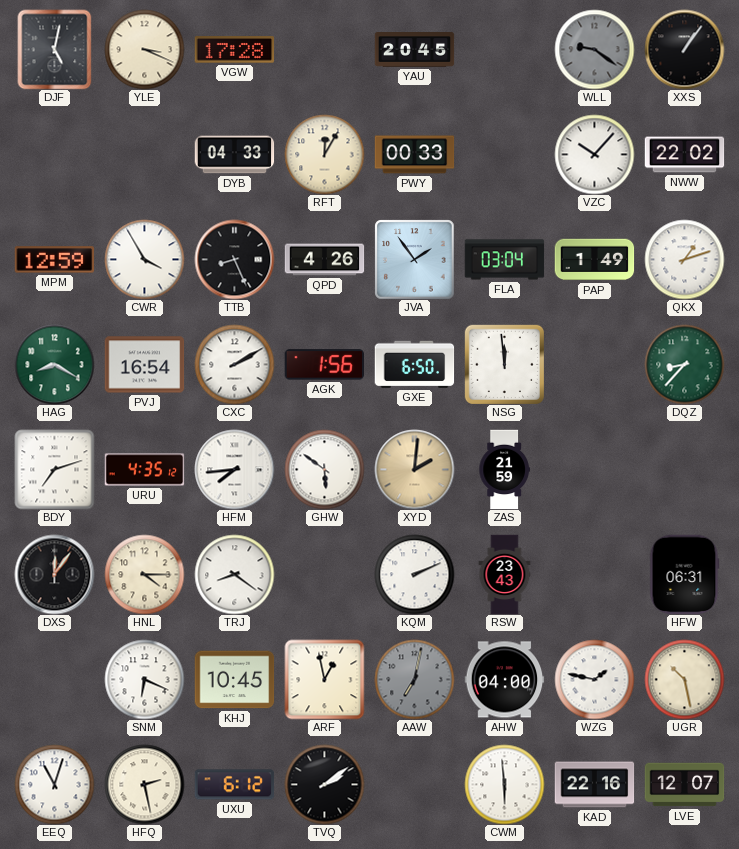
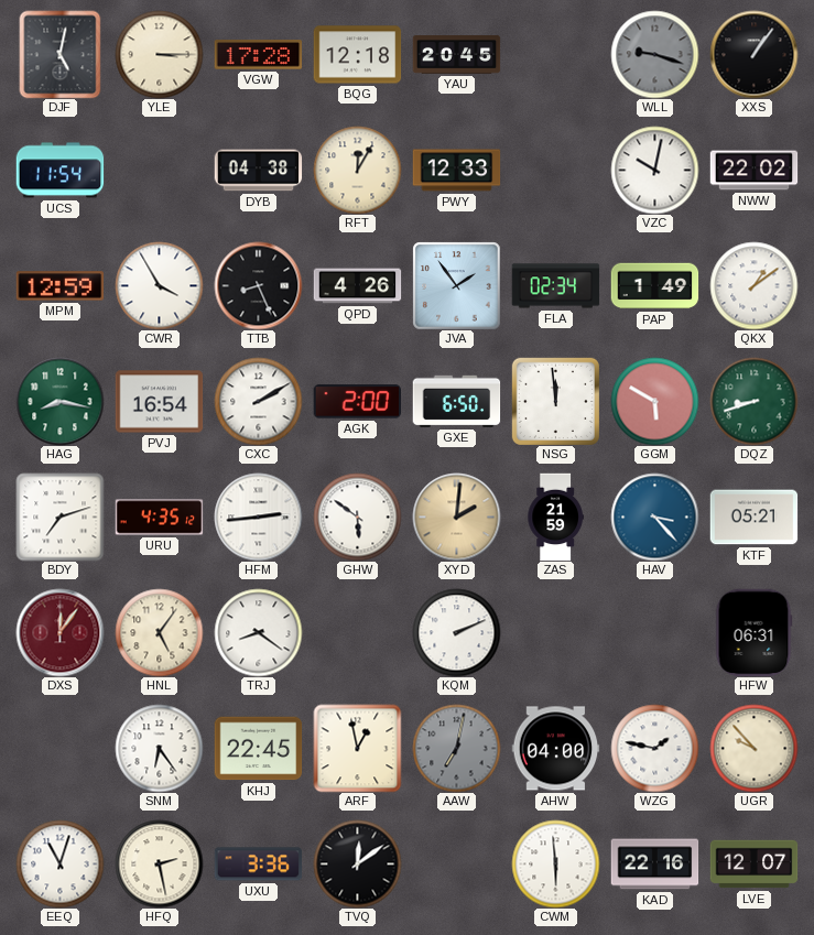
YLE: 3:19 -> 3:15 (159, 54)
BQG: none -> 12:18 (357, 55)
WLL: 9:21 -> 9:18 (654, 54)
UCS: none -> 11:54 (59, 171)
DYB: 04:33 -> 04:38 (258, 171)
PWY: 00:33 -> 12:33 (456, 171)
VZC: 10:07 -> 10:02 (654, 170)
FLA: 03:04 -> 02:34 (555, 286)
QKX: 1:12 -> 1:09 (753, 285)
HAG: 8:20 -> 8:17 (59, 401)
AGK: 1:56 -> 2:00 (357, 402)
GGM: none -> 5:50 (654, 401)
DQZ: 8:37 -> 8:42 (753, 401)
HFM: 7:44 -> 2:44 (258, 517)
HAV: none -> 3:23 (654, 517)
KTF: none -> 05:21 (753, 518)
DXS dial: black -> burgundy (59, 632)
HNL: 4:15 -> 5:06 (159, 632)
RSW: 23:43 -> none (505, 574)
SNM: 6:19 -> 6:24 (159, 748)
KHJ: 10:45 -> 22:45 (258, 749)
UGR: 10:28 -> 9:53 (753, 748)
UXU: 6:12 -> 3:36 (258, 865)
TVQ: 2:09 -> 12:09 (357, 863)
